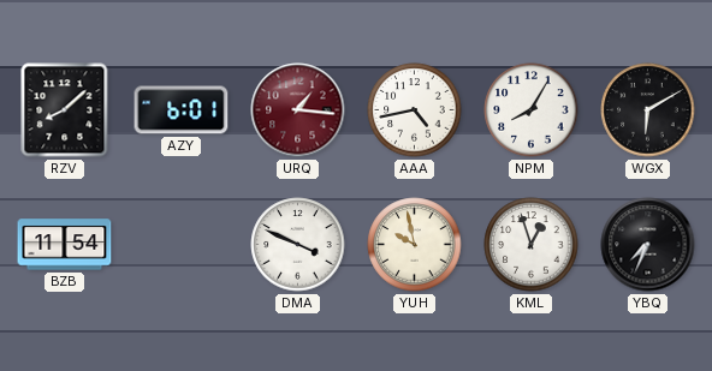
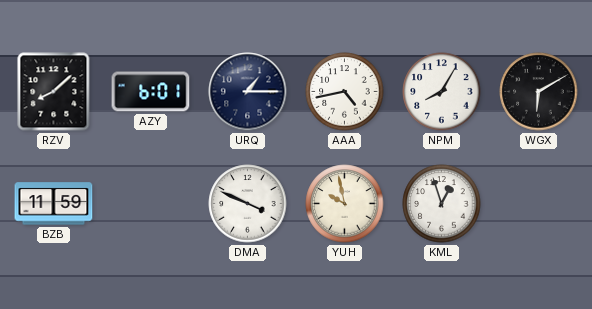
URQ: 1:16 -> 1:15 (248, 92)
URQ dial: burgundy -> navy (248, 92)
BZB: 11:54 -> 11:59 (54, 204)
YBQ: 7:34 -> none (648, 245)
